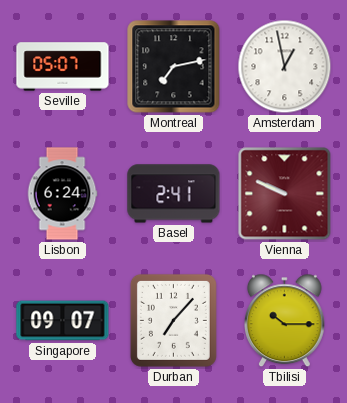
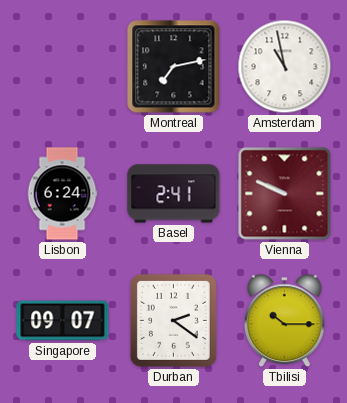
Seville: 05:07 -> none (63, 67)
Amsterdam: 12:58 -> 10:58 (285, 67)
Durban: 7:07 -> 2:21 (173, 320)
